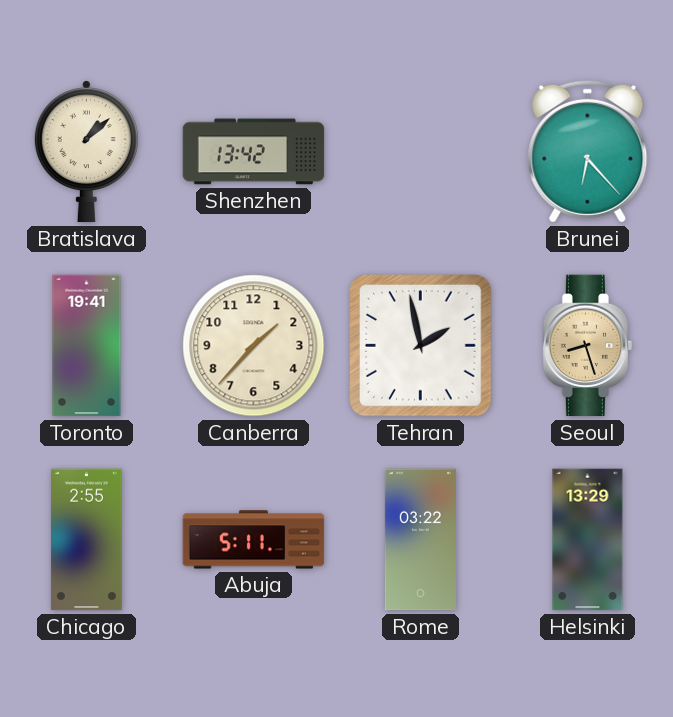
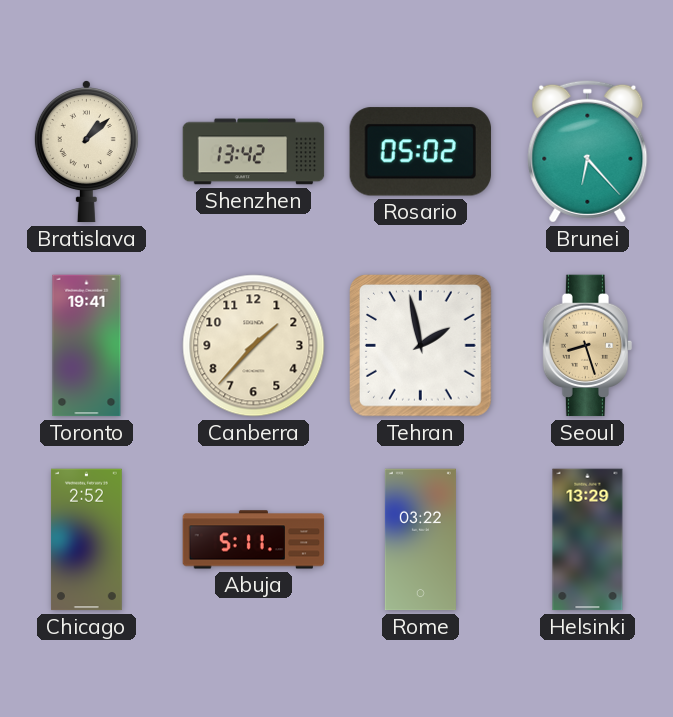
Rosario: none -> 05:02 (420, 152)
Chicago: 2:55 -> 2:52 (87, 540)
